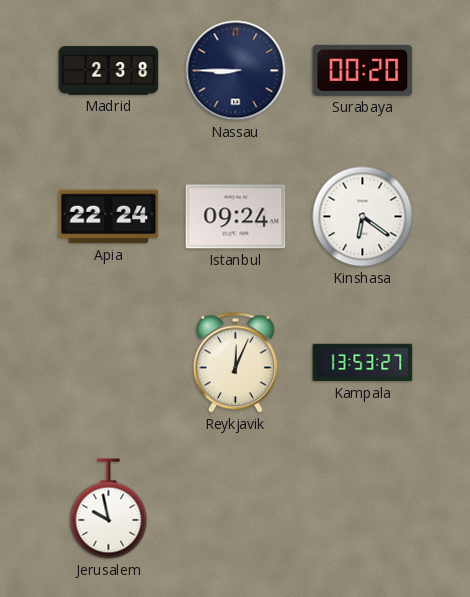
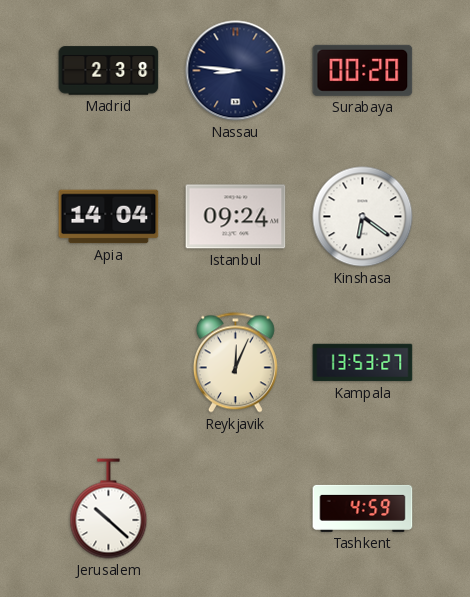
Nassau: 8:45 -> 8:46 (236, 71)
Apia: 22:24 -> 14:04 (109, 217)
Jerusalem: 9:58 -> 10:22 (109, 509)
Tashkent: none -> 4:59 (363, 508)
